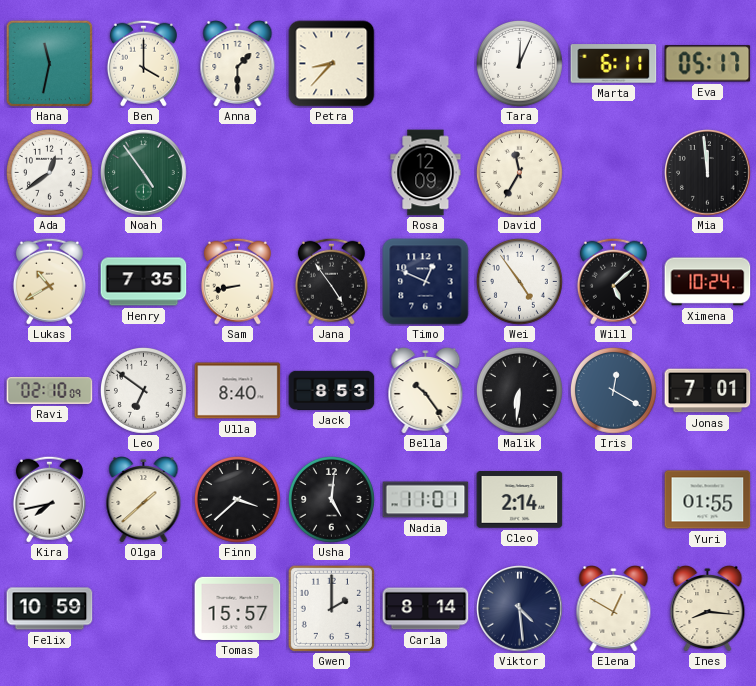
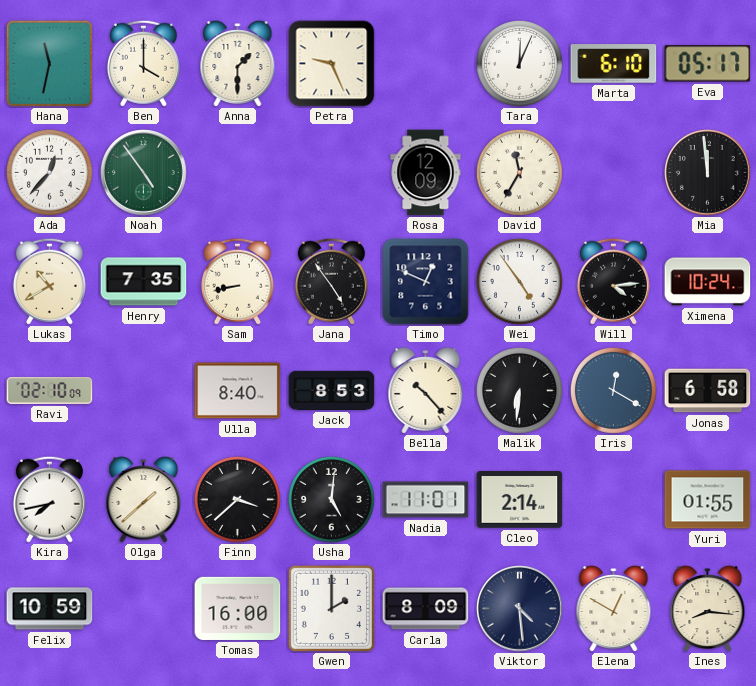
Petra: 8:37 -> 9:26 (332, 64)
Marta: 6:11 -> 6:10 (614, 64)
Ada: 12:39 -> 12:37 (49, 172)
Will: 5:08 -> 4:14 (613, 281)
Leo: 6:51 -> none (143, 390)
Bella: 10:24 -> 10:23 (426, 391)
Jonas: 7:01 -> 6:58 (708, 391)
Tomas: 15:57 -> 16:00 (238, 608)
Carla: 8:14 -> 8:09 (426, 609)
